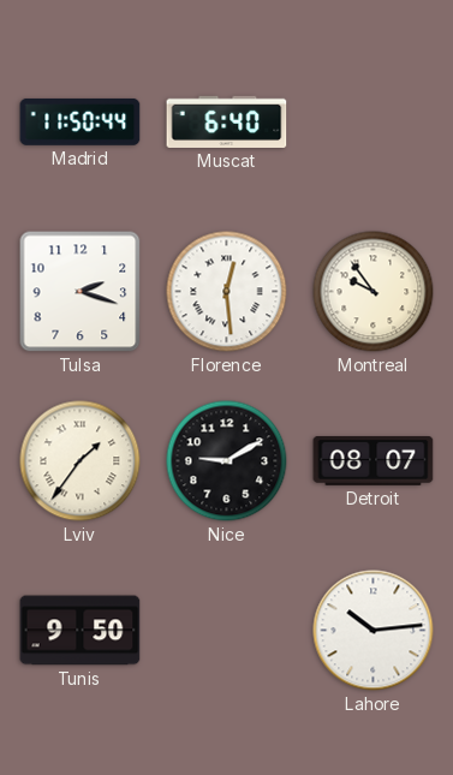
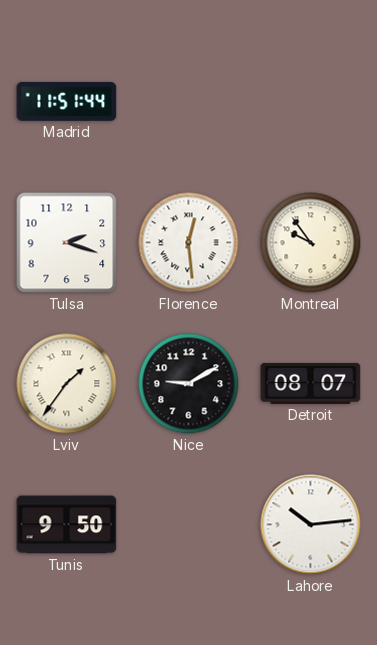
Madrid: 11:50 -> 11:51 (67, 102)
Muscat: 6:40 -> none (227, 121)
